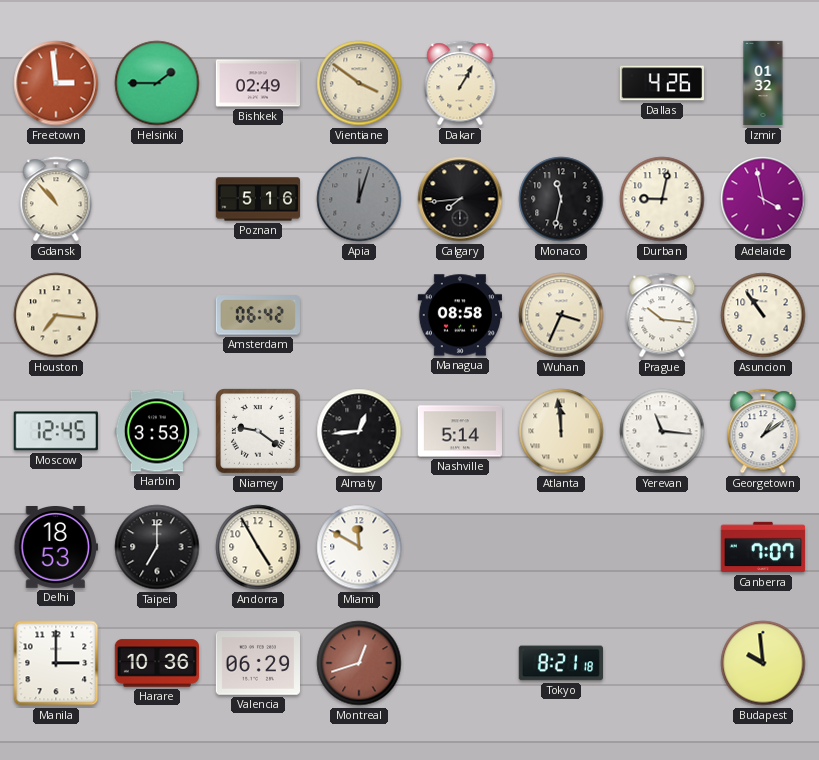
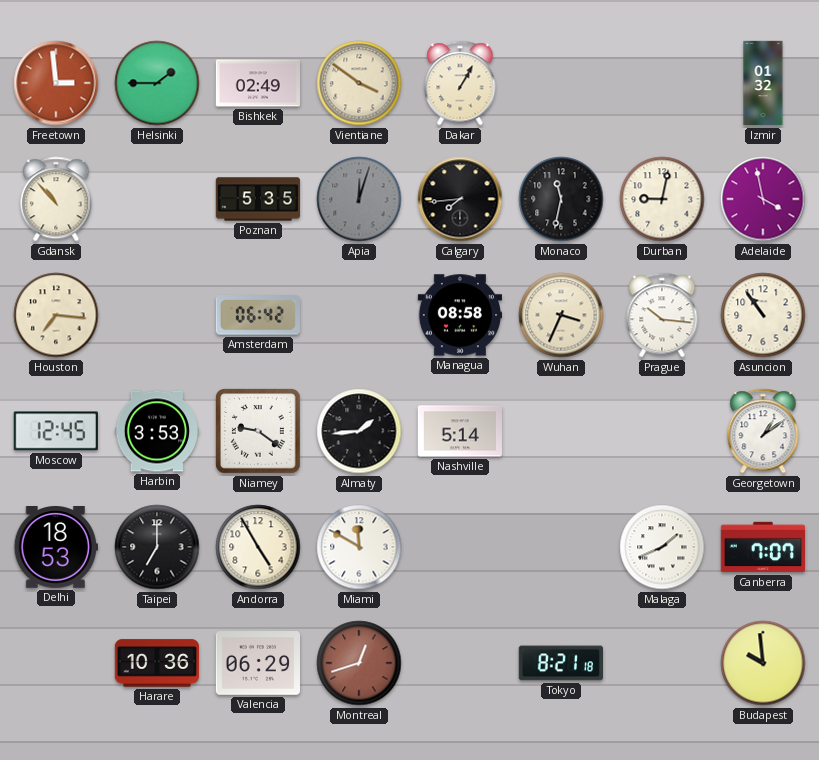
Dallas: 4:26 -> none (661, 83)
Poznan: 5:16 -> 5:35 (258, 199)
Almaty: 12:44 -> 1:44 (359, 431)
Atlanta: 11:59 -> none (561, 431)
Yerevan: 11:16 -> none (662, 431)
Malaga: none -> 1:41 (662, 547)
Manila: 3:00 -> none (56, 663)
